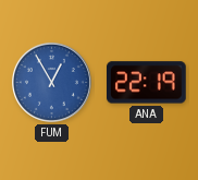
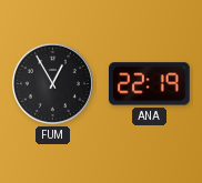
FUM dial: blue -> black (52, 83)
